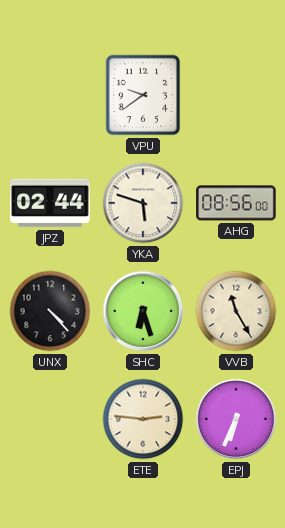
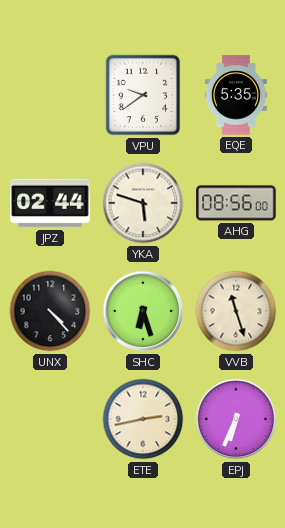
EQE: none -> 5:35 (236, 95)
VVB: 11:25 -> 11:27 (236, 311)
ETE: 2:46 -> 2:43 (143, 419)
